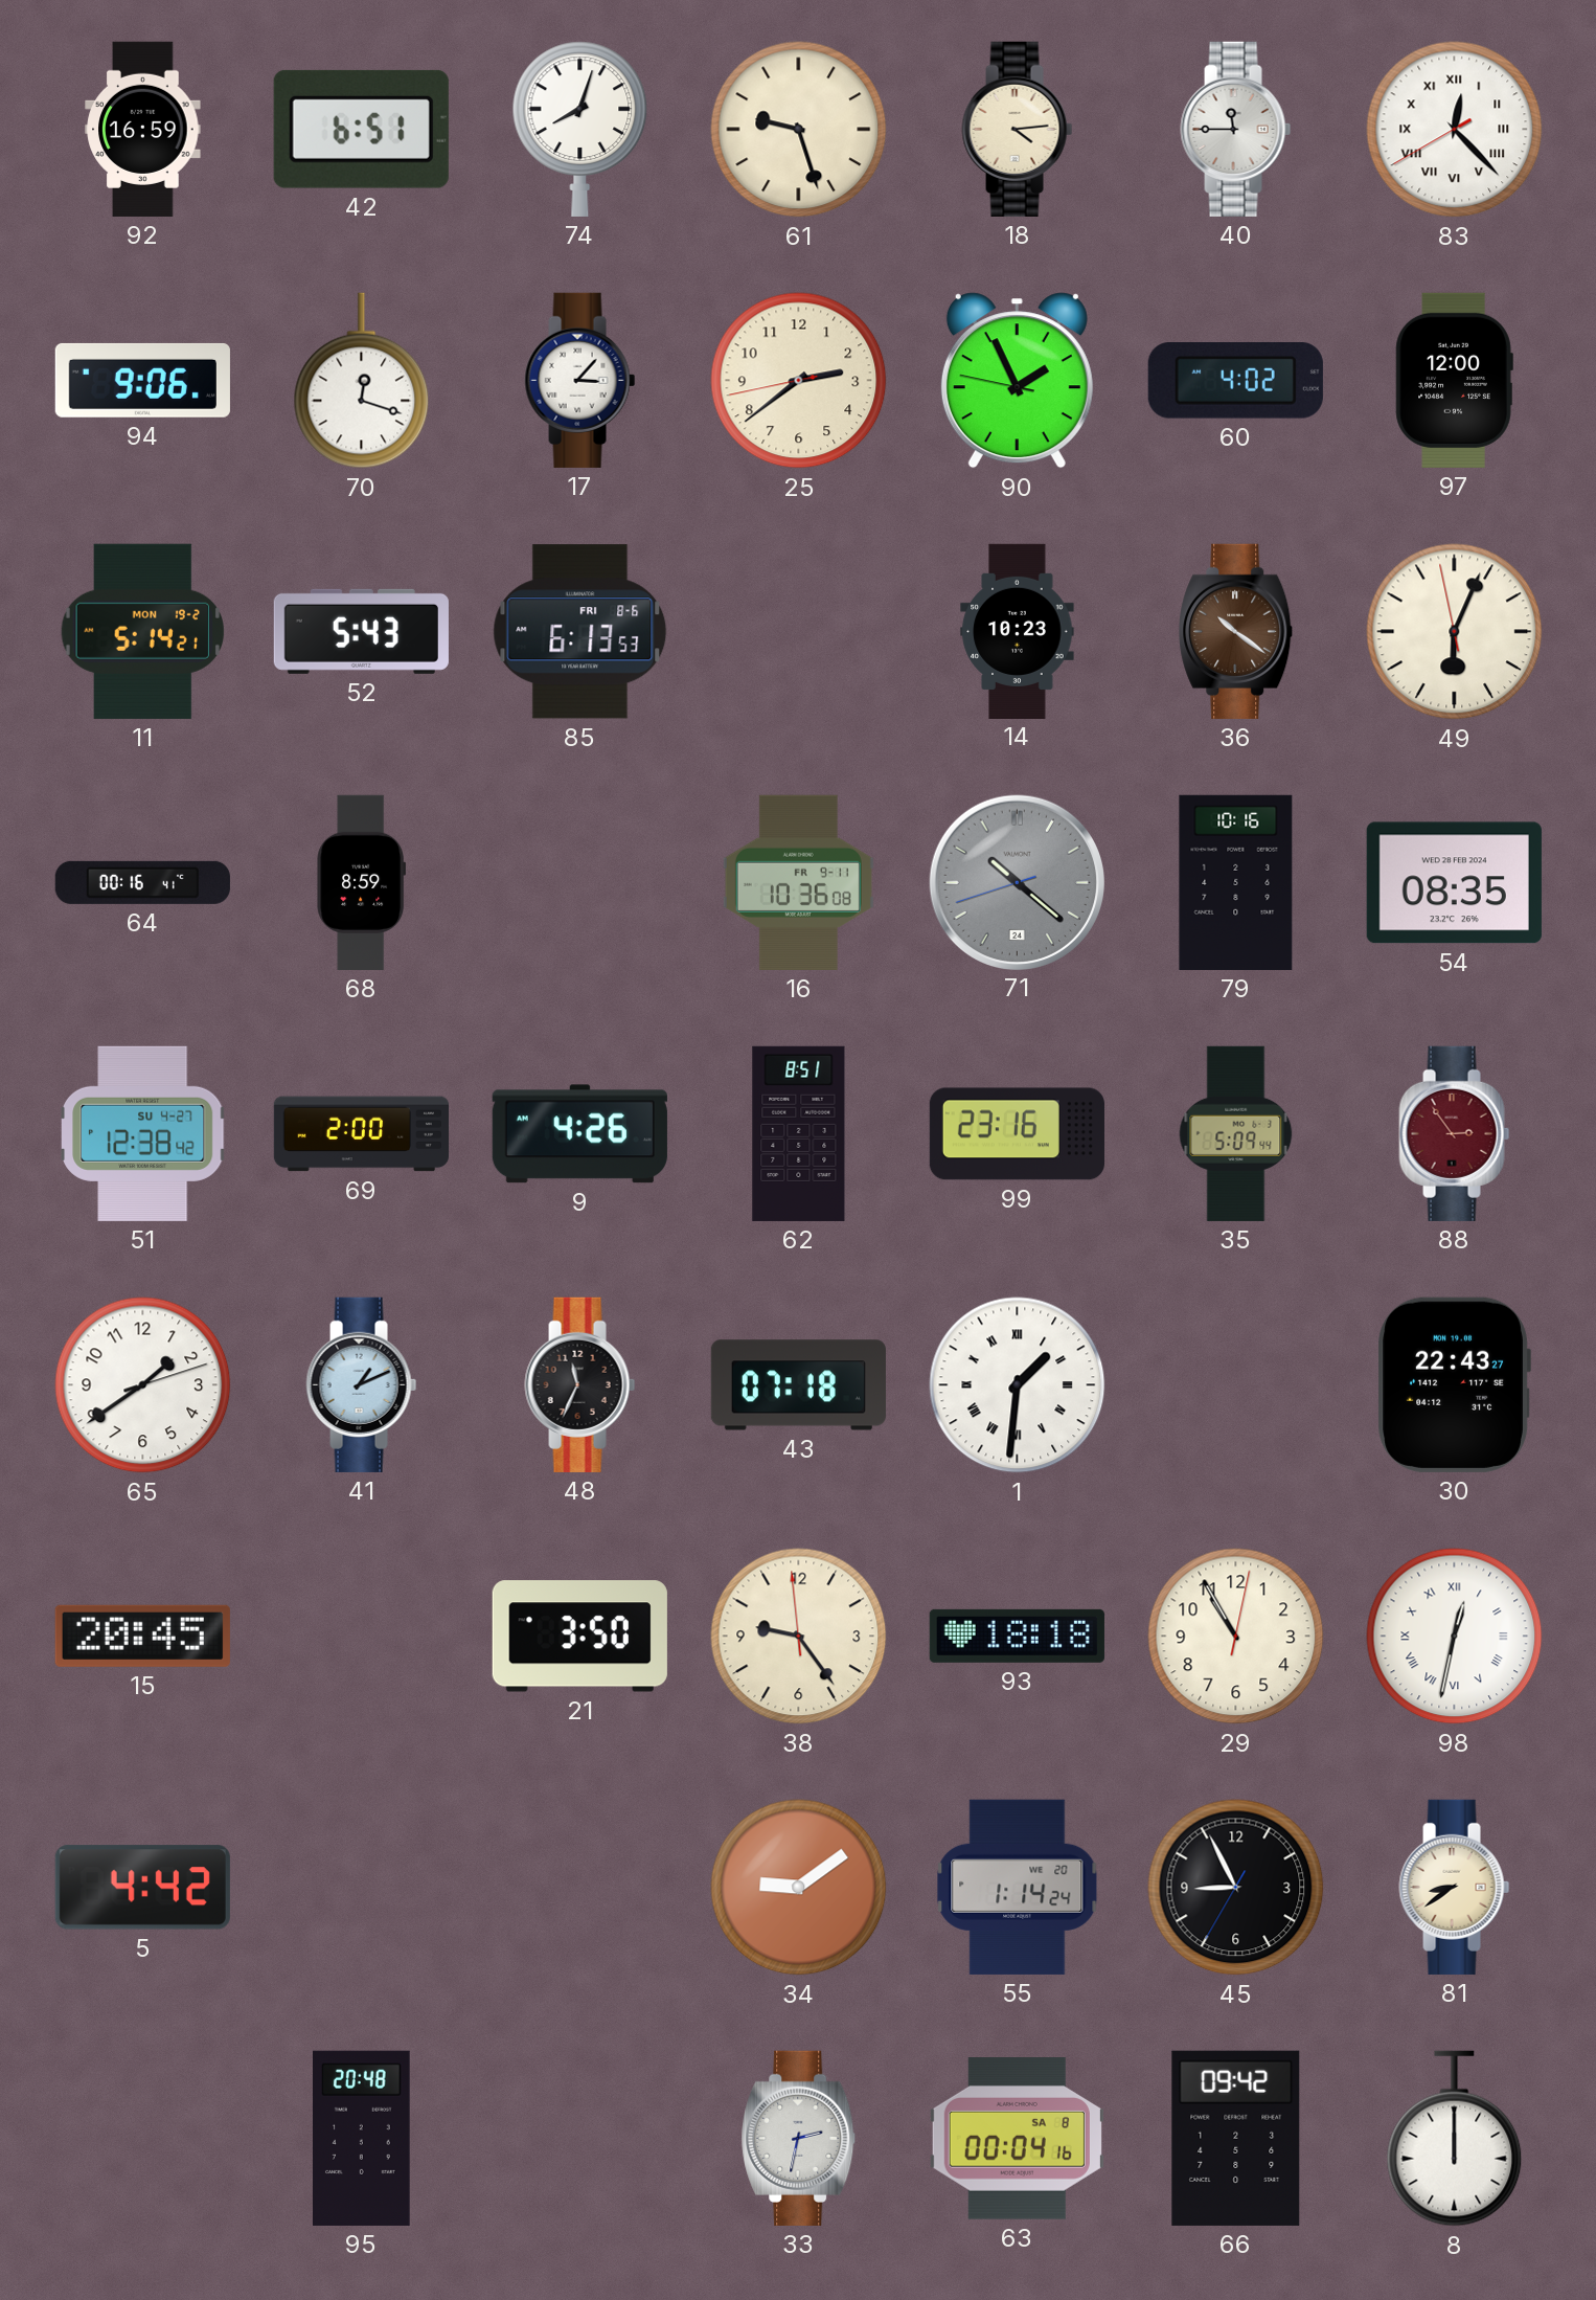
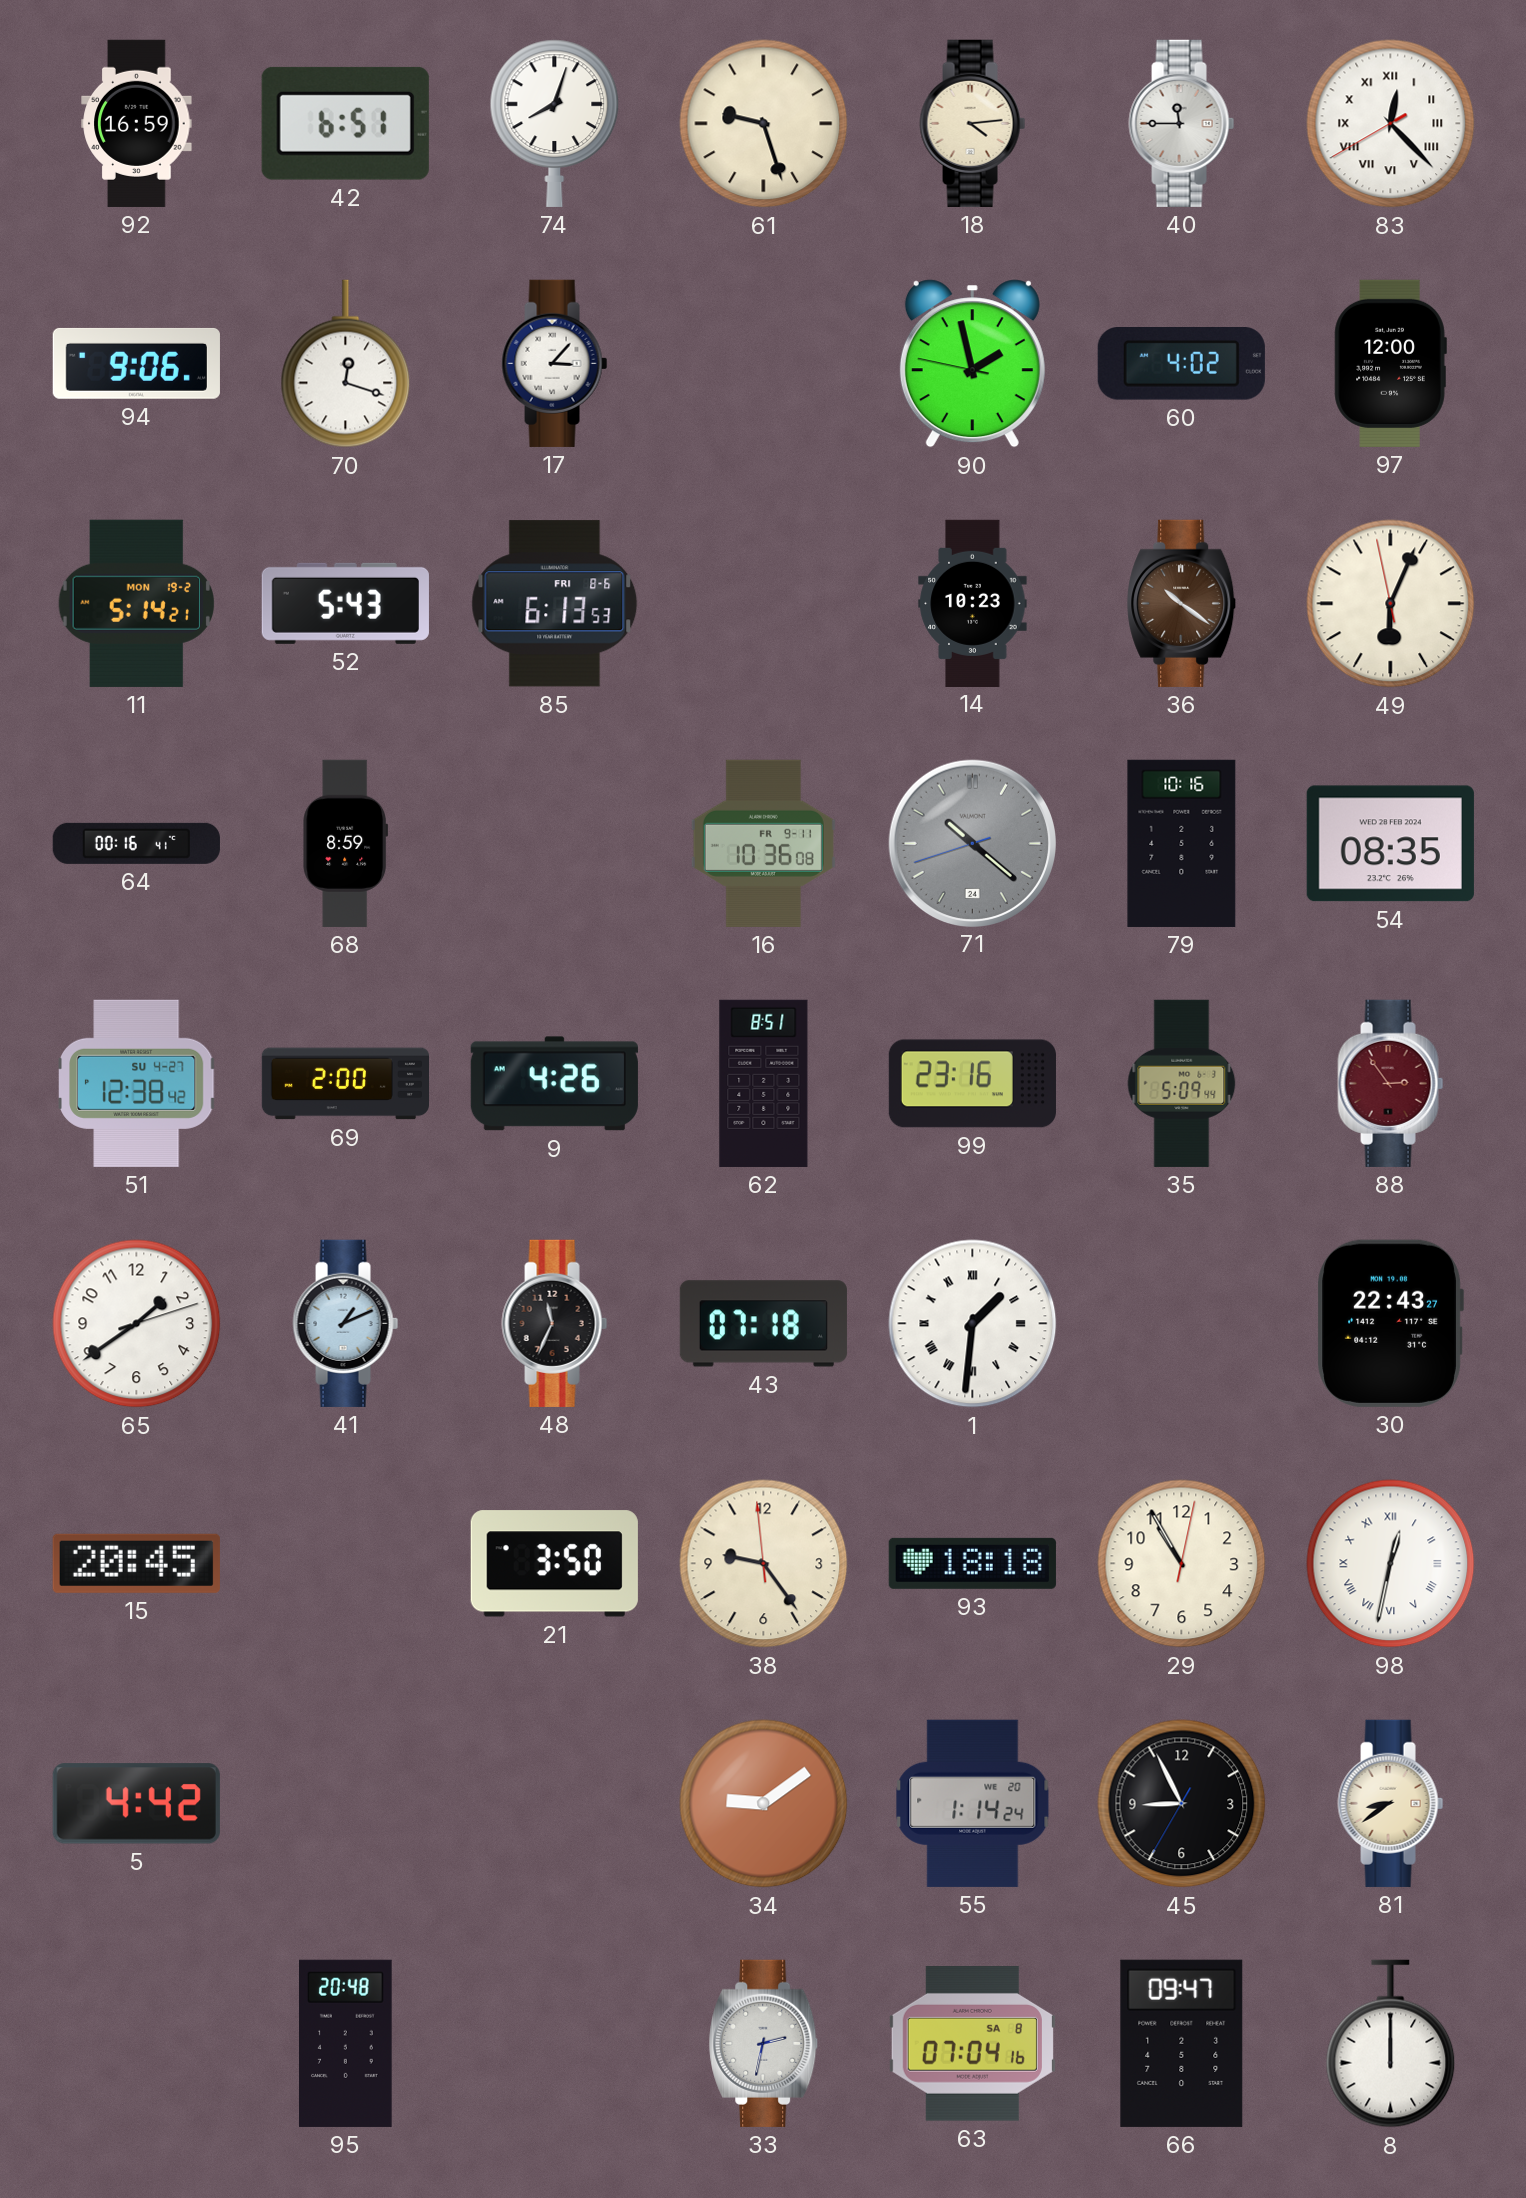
25: 2:38 -> none (799, 381)
90: 1:55 -> 1:57 (972, 364)
63: 00:04 -> 07:04 (972, 2044)
66: 09:42 -> 09:47 (1182, 2043)
